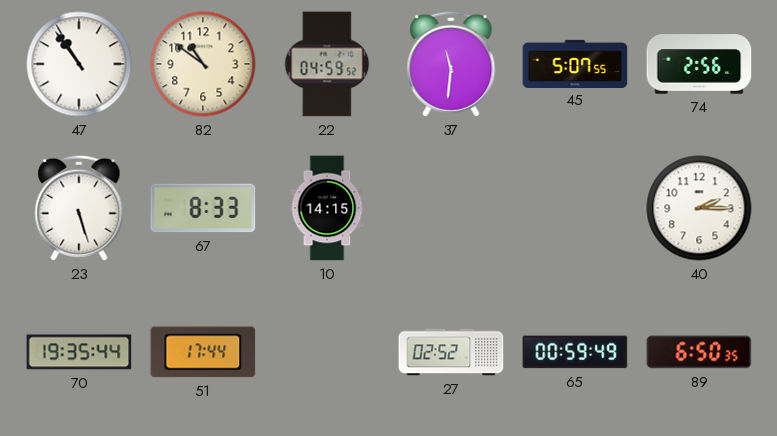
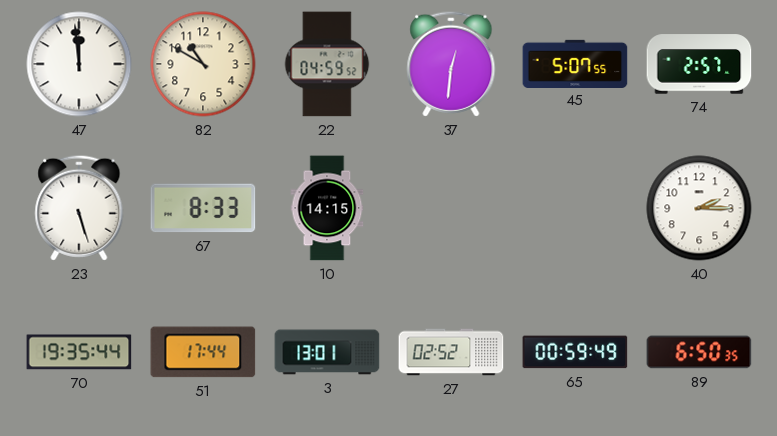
47: 10:54 -> 11:59 (79, 64)
82: 10:51 -> 10:50 (203, 64)
37: 11:31 -> 12:31 (451, 64)
74: 2:56 -> 2:57 (699, 64)
3: none -> 13:01 (327, 352)
